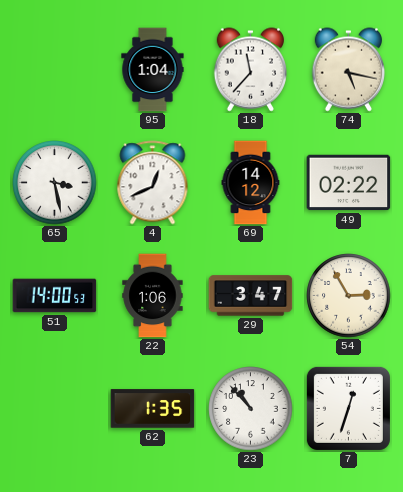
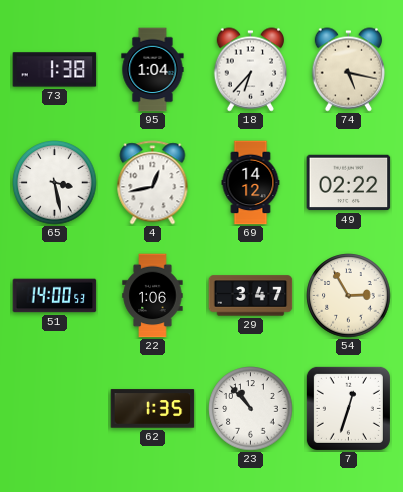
73: none -> 1:38 (55, 70)
18: 11:37 -> 6:37 (250, 70)
4: 12:41 -> 12:43 (153, 183)
